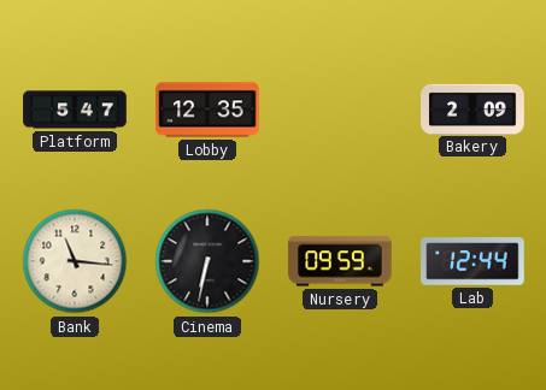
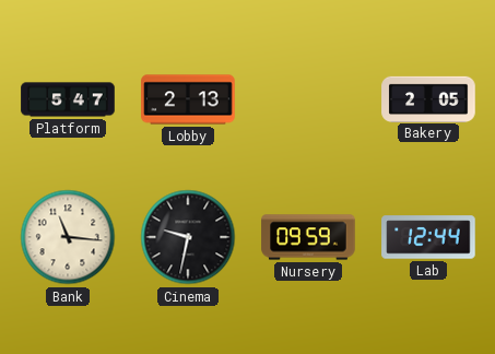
Lobby: 12:35 -> 2:13 (188, 99)
Bakery: 2:09 -> 2:05 (428, 98)
Cinema: 6:32 -> 9:32 (188, 237)
